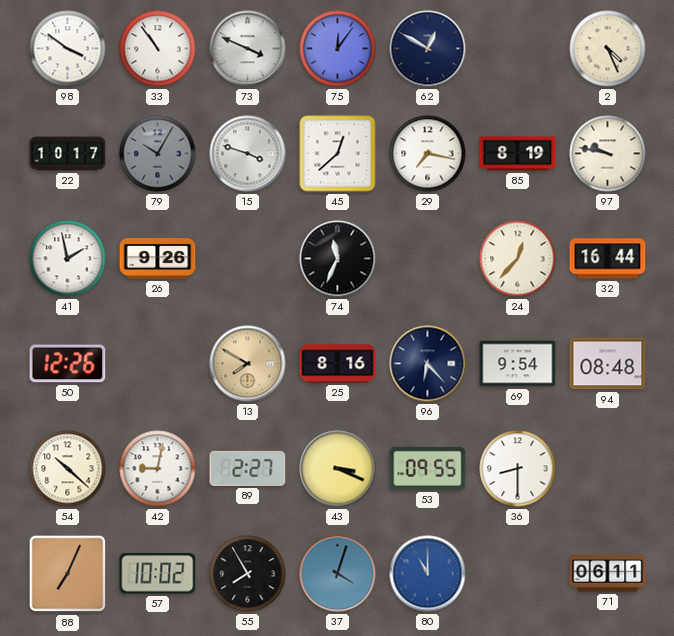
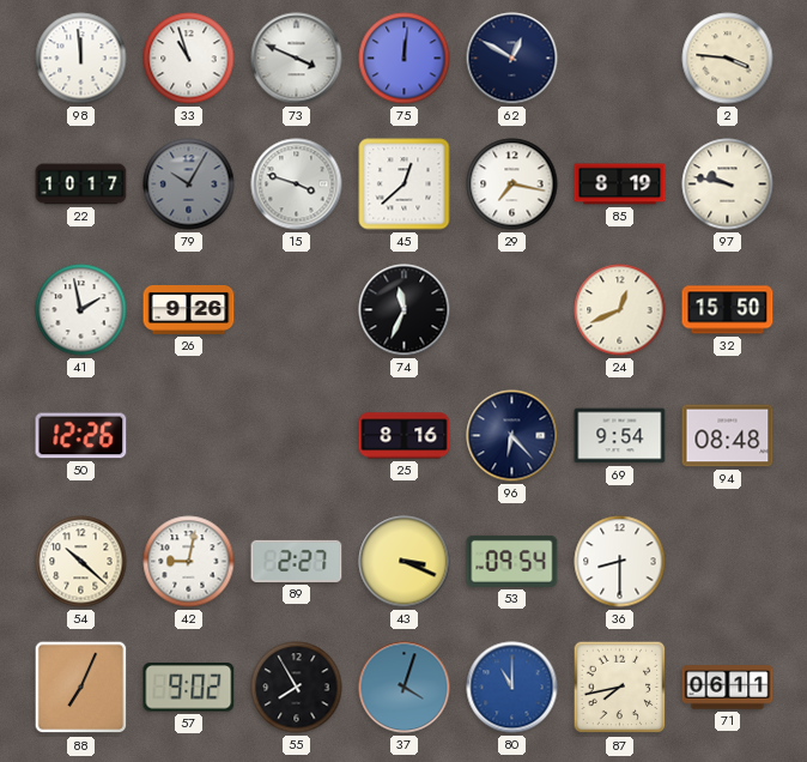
98: 3:51 -> 11:59 (81, 59)
33: 10:54 -> 10:57 (189, 59)
75: 12:06 -> 12:01 (405, 59)
2: 4:26 -> 3:46 (728, 59)
24: 12:37 -> 12:41 (620, 310)
32: 16:44 -> 15:50 (728, 310)
13: 7:50 -> none (248, 364)
53: 09:55 -> 09:54 (512, 561)
57: 10:02 -> 9:02 (189, 688)
87: none -> 7:43 (620, 688)
